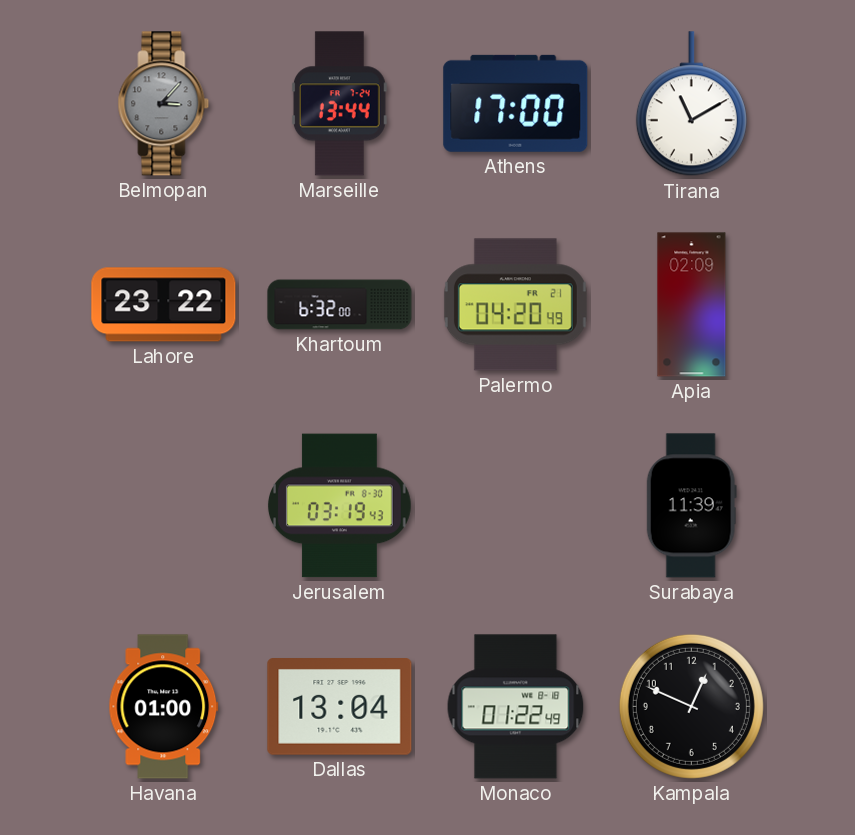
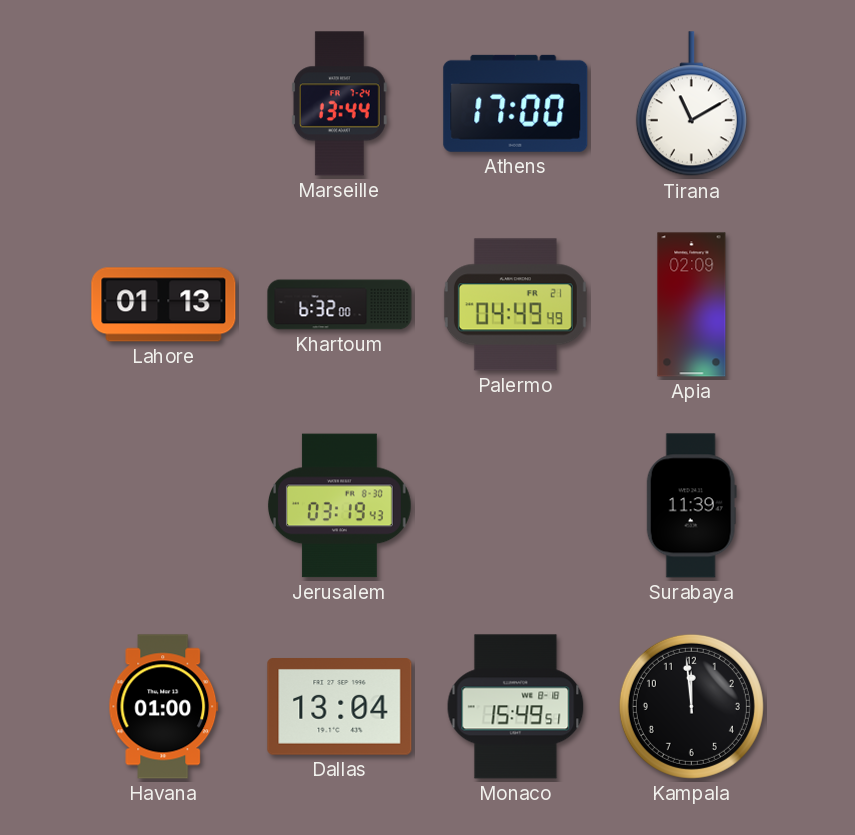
Belmopan: 3:07 -> none (164, 104)
Lahore: 23:22 -> 01:13 (164, 305)
Palermo: 04:20 -> 04:49 (515, 305)
Monaco: 01:22 -> 15:49 (516, 707)
Kampala: 12:49 -> 11:59 (691, 706)
